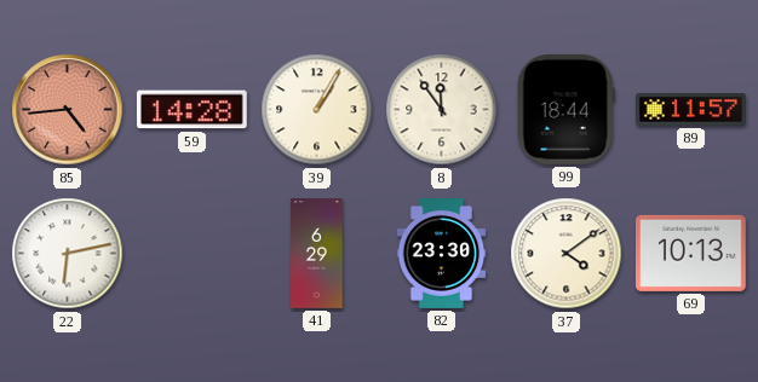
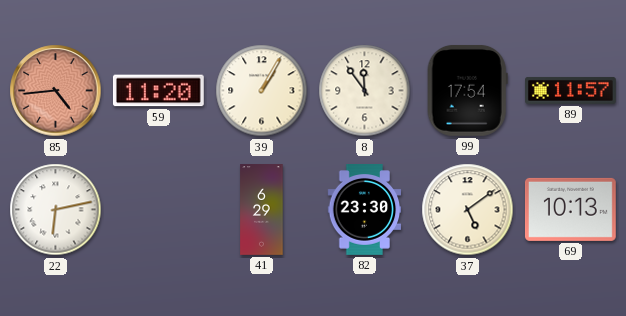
59: 14:28 -> 11:20 (158, 91)
99: 18:44 -> 17:54 (467, 90)
37: 4:09 -> 5:09 (468, 210)
